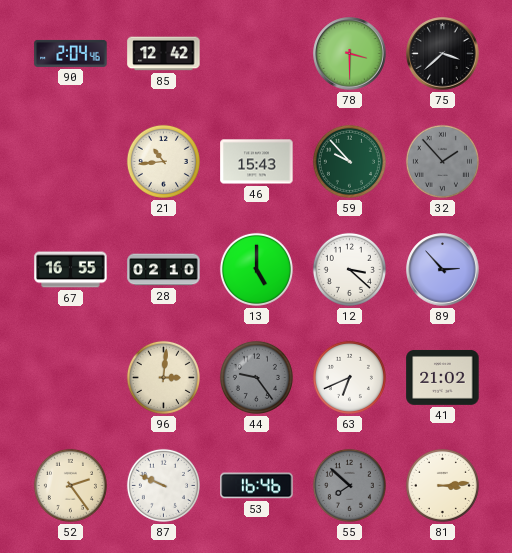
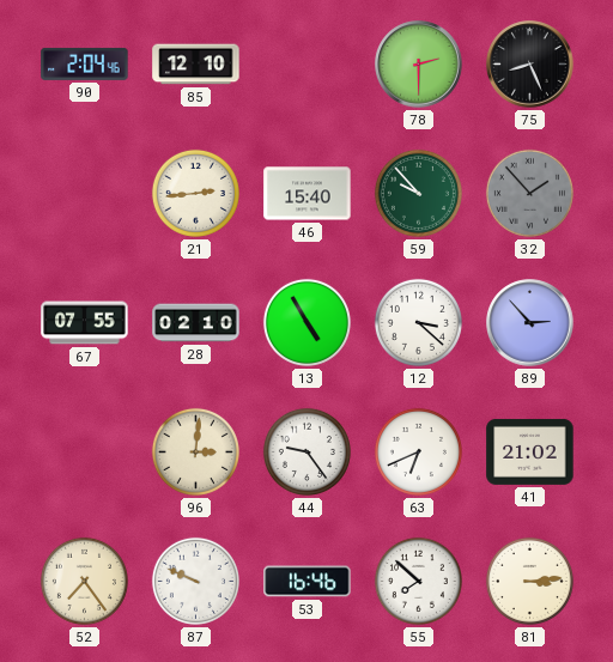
85: 12:42 -> 12:10 (196, 65)
78: 3:30 -> 2:30 (419, 65)
75: 3:38 -> 8:26 (530, 65)
21: 10:44 -> 2:44 (195, 193)
46: 15:43 -> 15:40 (308, 194)
67: 16:55 -> 07:55 (85, 323)
13: 5:00 -> 4:55 (306, 322)
44 dial: grey -> white (306, 451)
52: 2:24 -> 7:24 (84, 581)
55 dial: grey -> white (418, 581)
